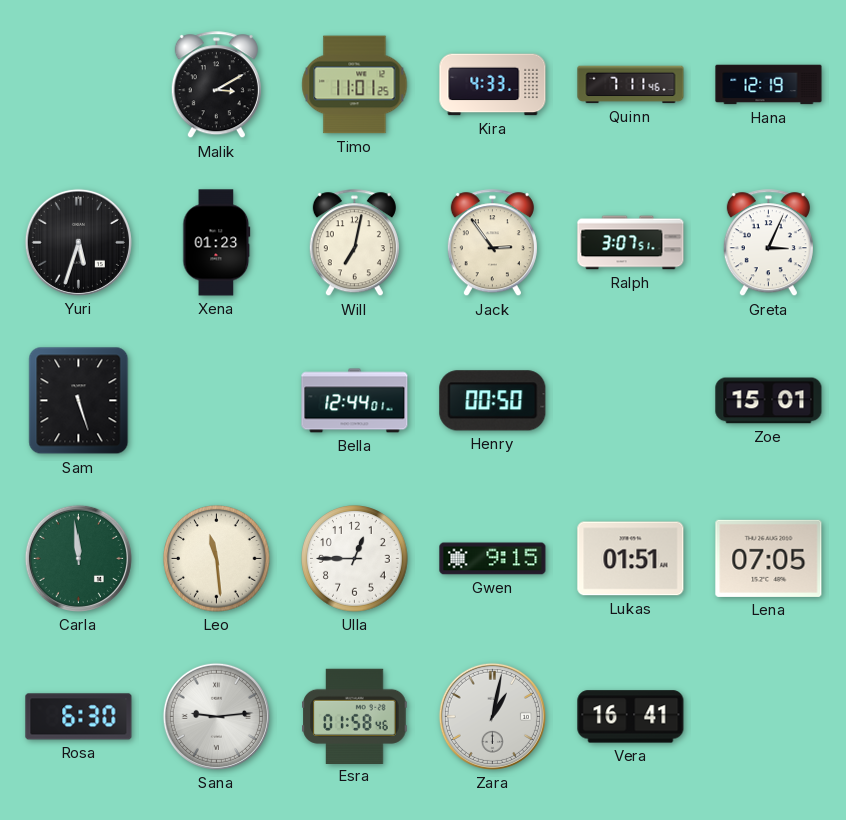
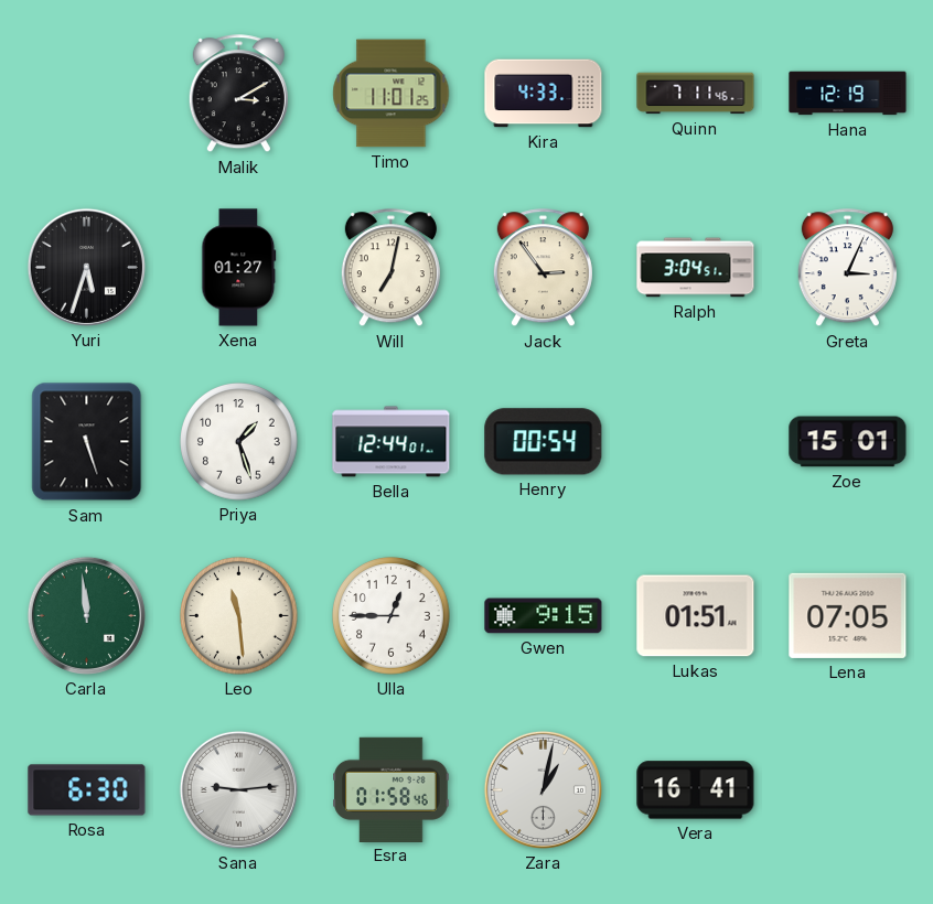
Xena: 01:23 -> 01:27 (239, 268)
Ralph: 3:07 -> 3:04 (696, 268)
Priya: none -> 1:27 (239, 442)
Henry: 00:50 -> 00:54 (544, 442)
